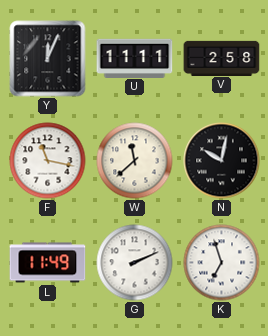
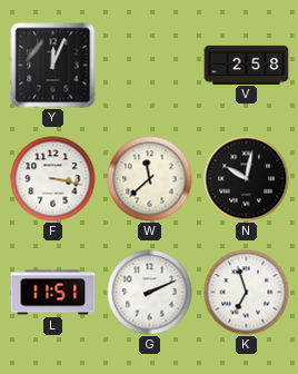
U: 11:11 -> none (135, 58)
F: 11:17 -> 3:17 (53, 179)
L: 11:49 -> 11:51 (53, 293)
